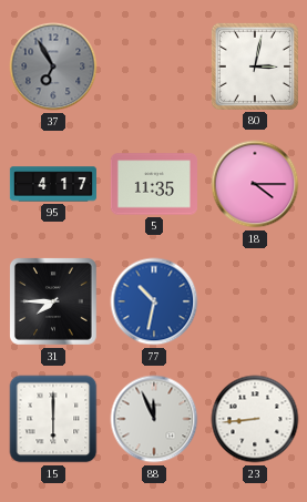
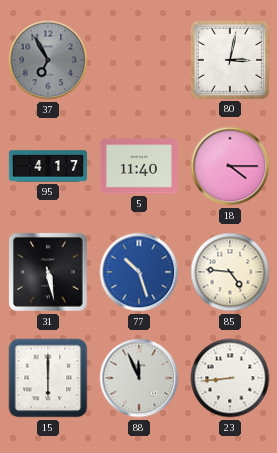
5: 11:35 -> 11:40 (139, 166)
31: 7:45 -> 5:28 (48, 272)
77: 10:32 -> 10:27 (139, 272)
85: none -> 4:46 (230, 272)
